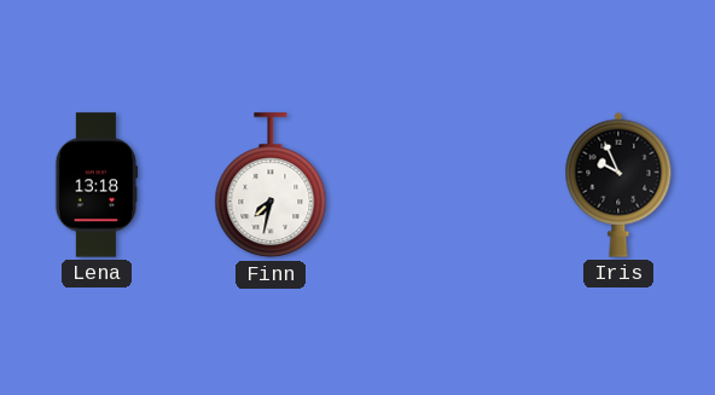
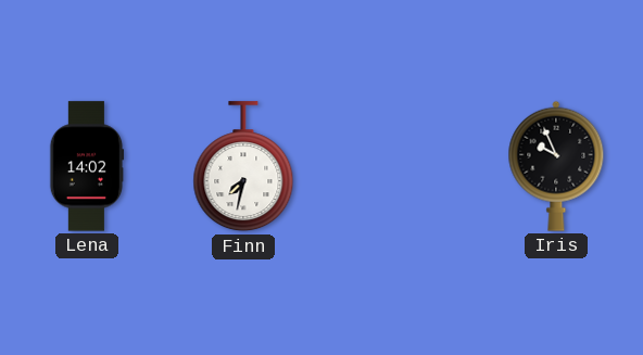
Lena: 13:18 -> 14:02 (87, 166)
